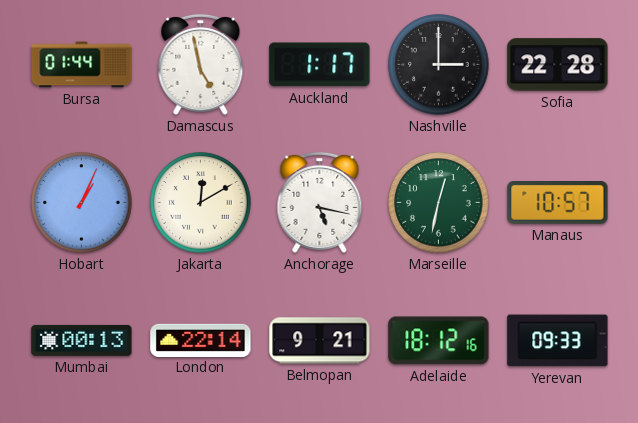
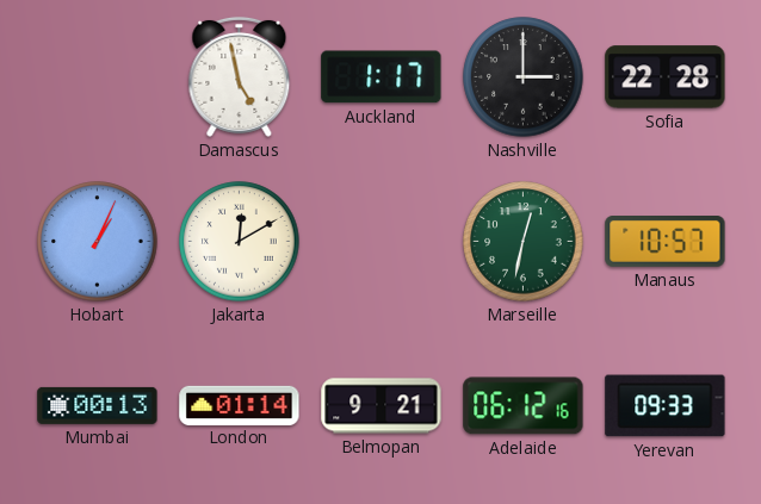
Bursa: 01:44 -> none (82, 65)
Anchorage: 5:17 -> none (320, 202)
London: 22:14 -> 01:14 (240, 405)
Adelaide: 18:12 -> 06:12 (524, 406)
